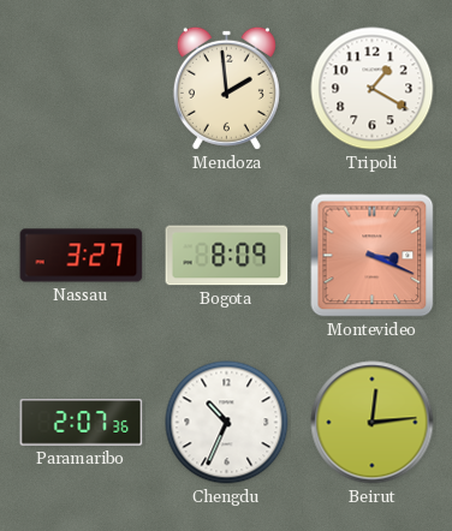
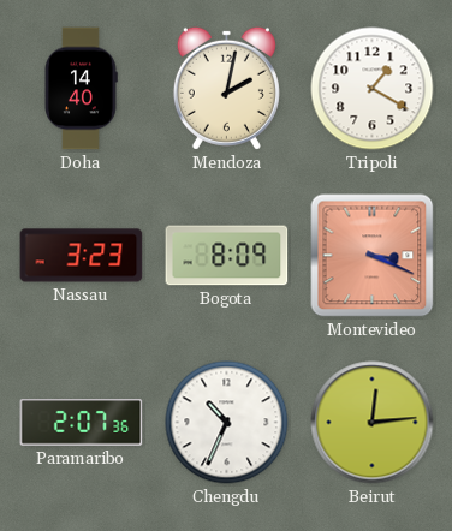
Doha: none -> 14:40 (81, 89)
Mendoza: 1:59 -> 2:02 (226, 88)
Nassau: 3:27 -> 3:23 (82, 256)
